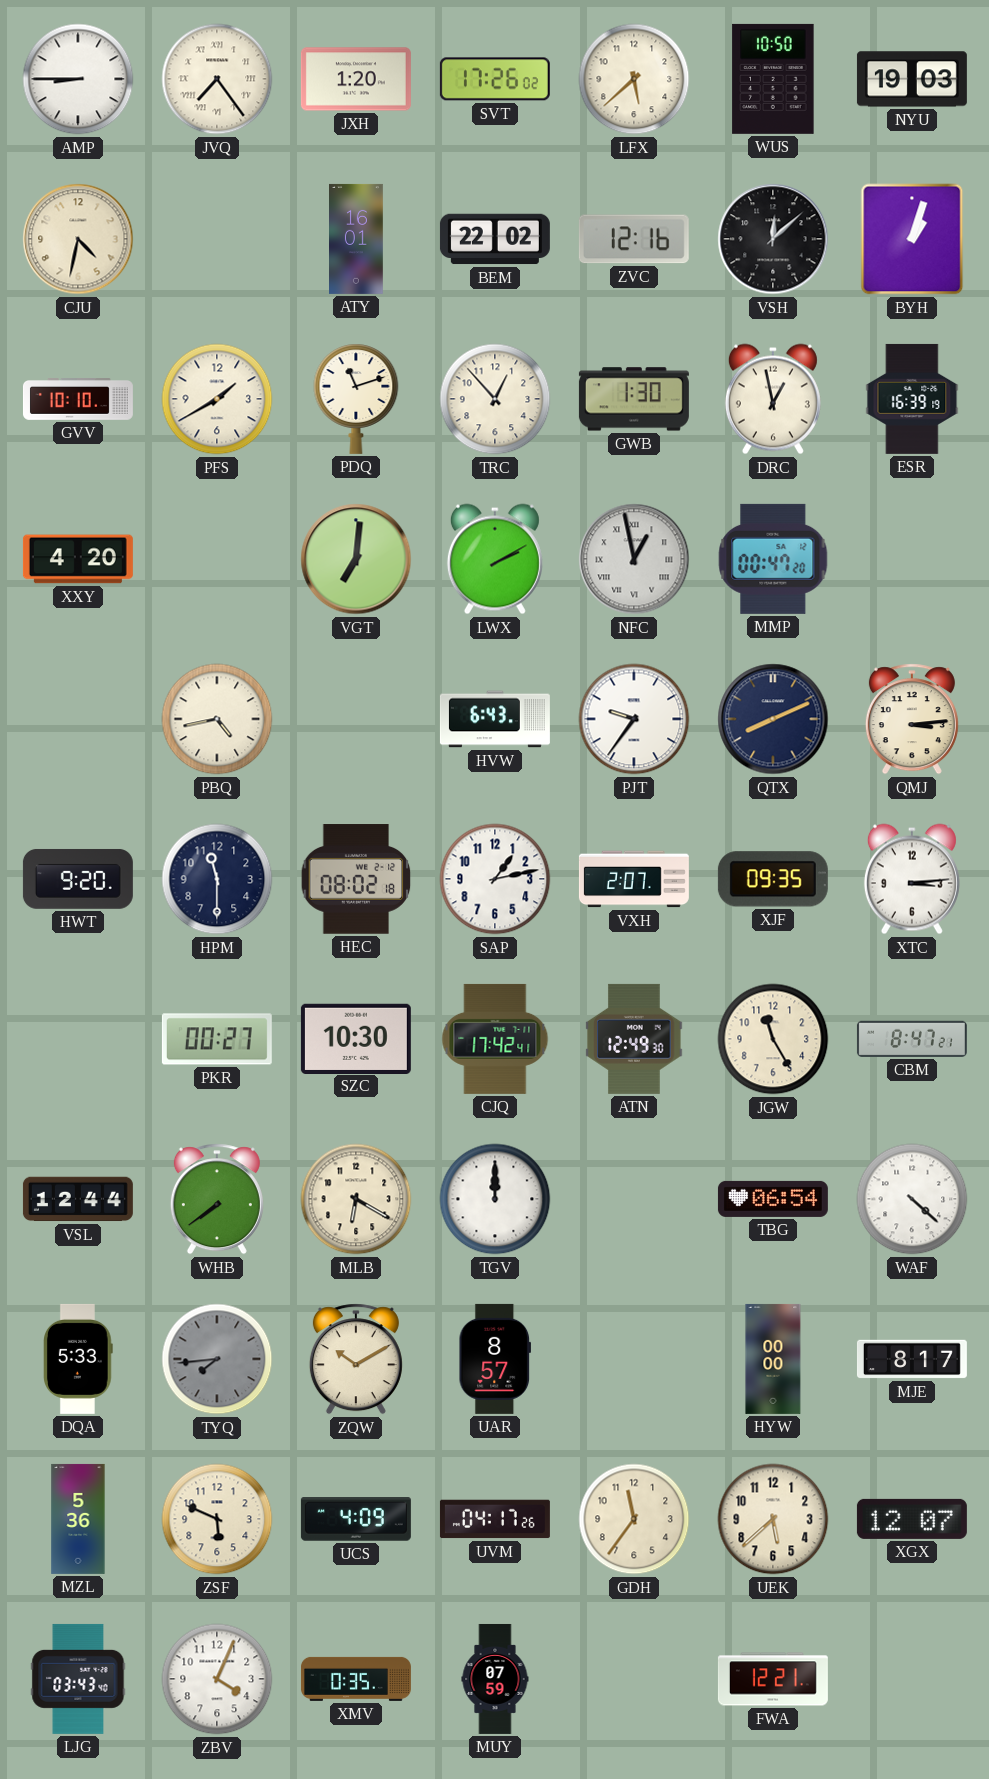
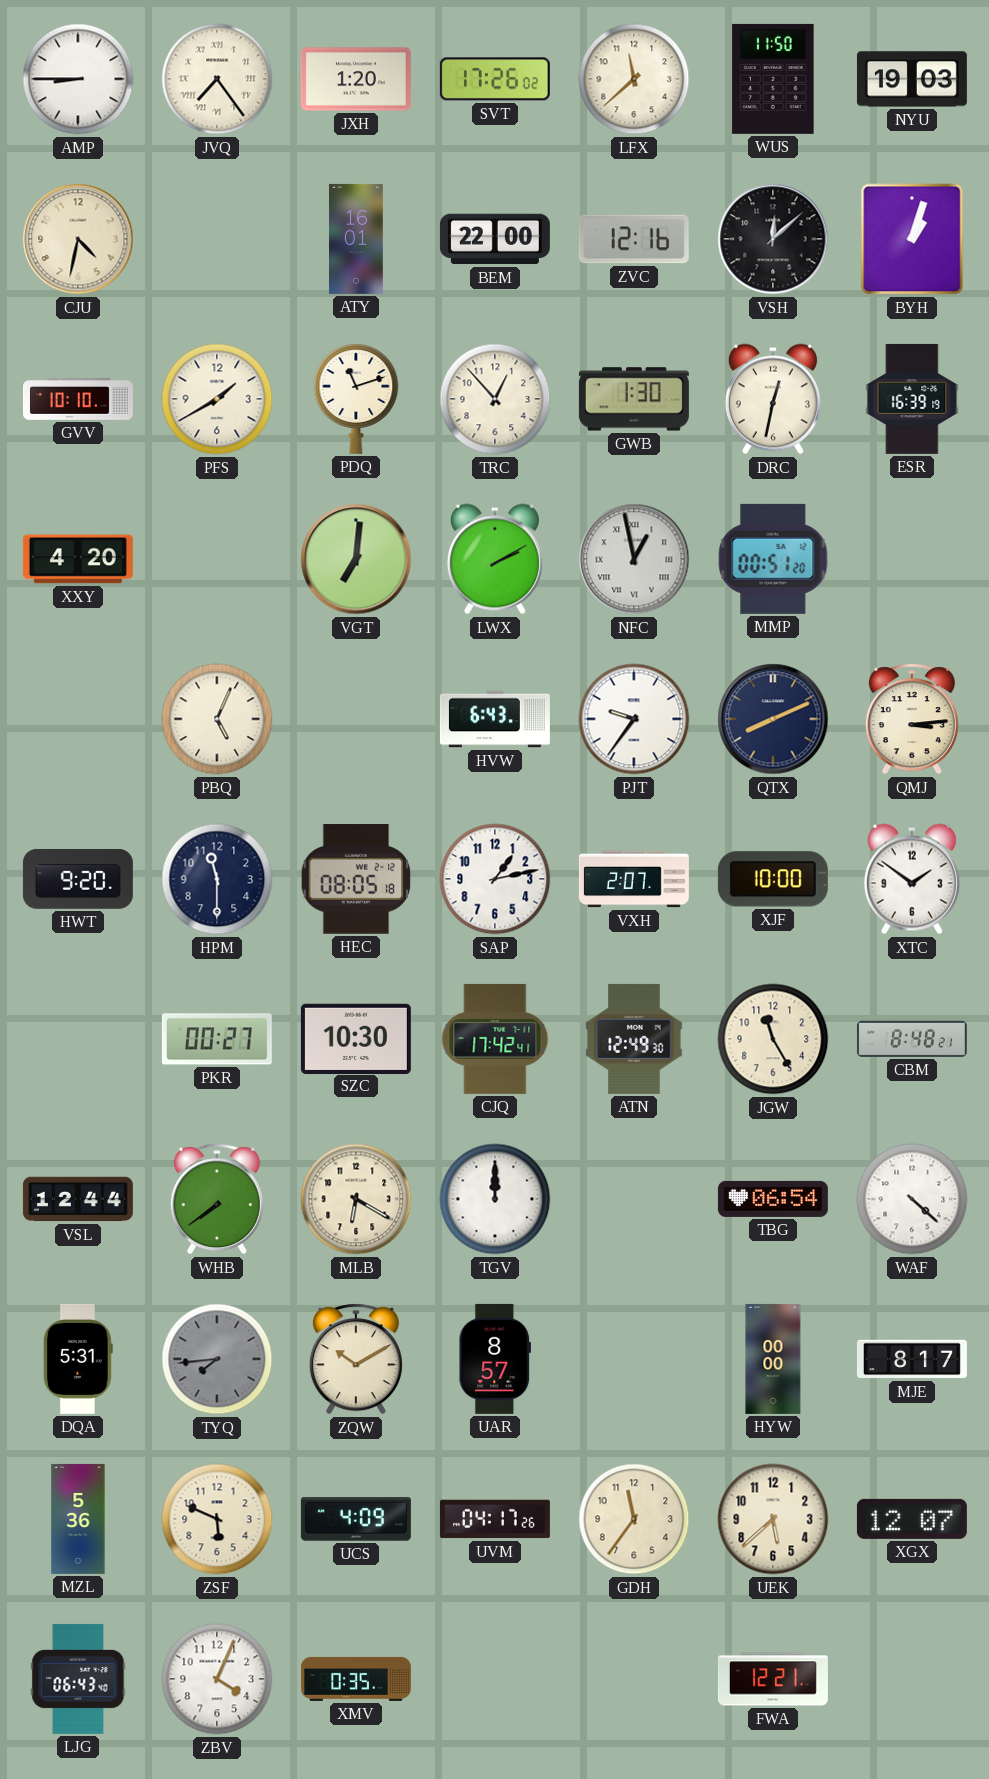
LFX: 5:38 -> 11:38 (634, 79)
WUS: 10:50 -> 11:50 (773, 79)
BEM: 22:02 -> 22:00 (495, 239)
DRC: 12:58 -> 12:32 (773, 399)
MMP: 00:47 -> 00:51 (773, 559)
PBQ: 4:43 -> 5:04 (217, 719)
HEC: 08:02 -> 08:05 (356, 879)
XJF: 09:35 -> 10:00 (773, 879)
XTC: 3:14 -> 1:51 (912, 879)
CBM: 8:47 -> 8:48 (912, 1039)
DQA: 5:33 -> 5:31 (79, 1359)
LJG: 03:43 -> 06:43 (78, 1679)
MUY: 07:59 -> none (495, 1679)
